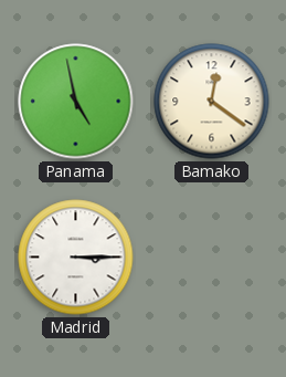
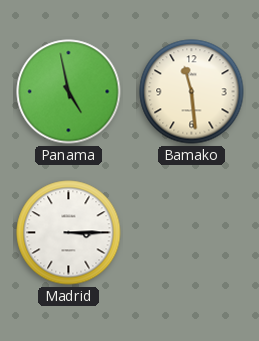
Bamako: 12:21 -> 11:29 (192, 92)
